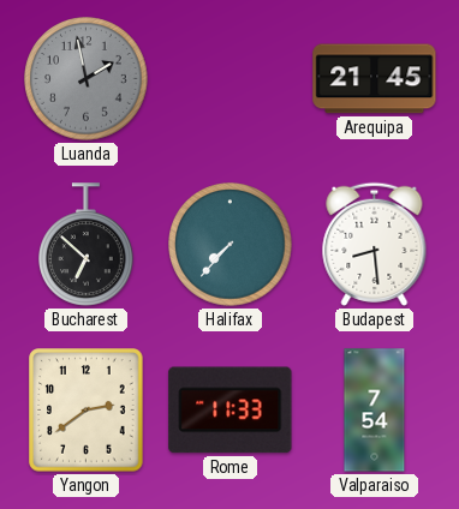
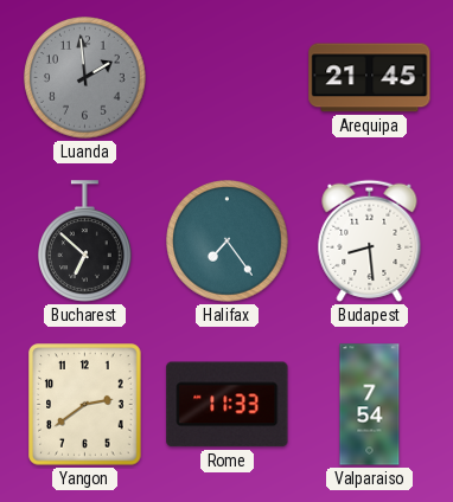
Luanda: 1:58 -> 1:59 (85, 78)
Halifax: 7:37 -> 7:24 (228, 242)
